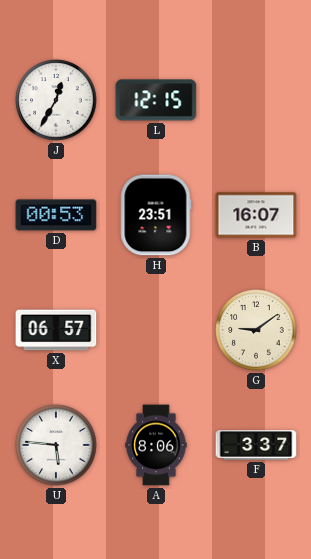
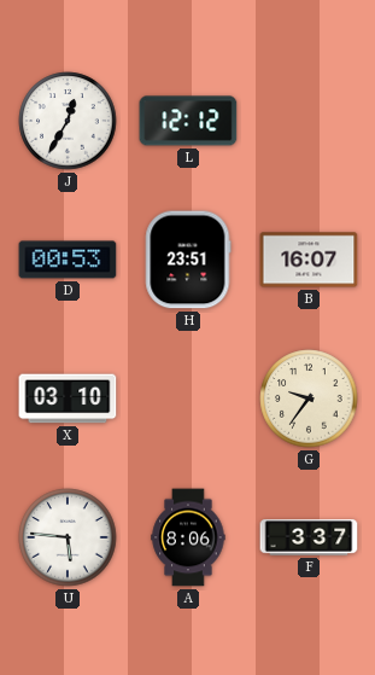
L: 12:15 -> 12:12 (188, 121)
X: 06:57 -> 03:10 (68, 398)
G: 9:09 -> 9:36 (309, 398)
